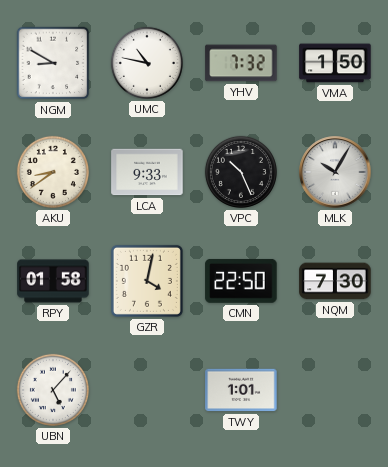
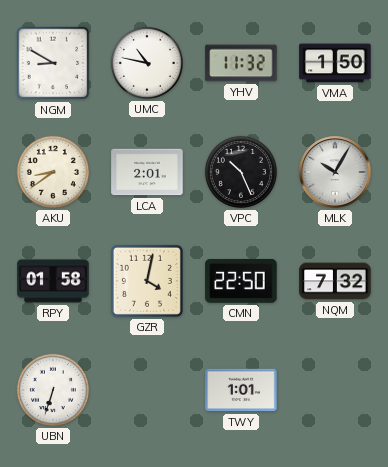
YHV: 7:32 -> 11:32 (241, 63)
LCA: 9:33 -> 2:01 (147, 172)
NQM: 7:30 -> 7:32 (335, 281)
UBN: 5:07 -> 6:33 (53, 390)
